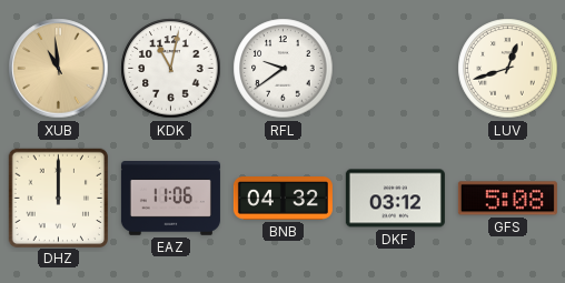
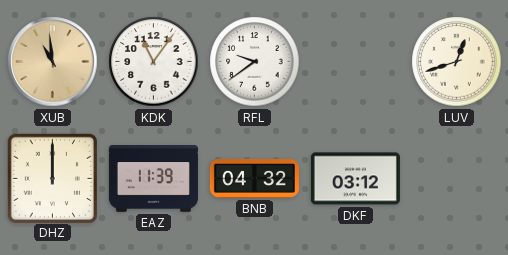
KDK: 11:02 -> 11:06 (154, 62)
EAZ: 11:06 -> 11:39 (153, 179)
GFS: 5:08 -> none (507, 199)
